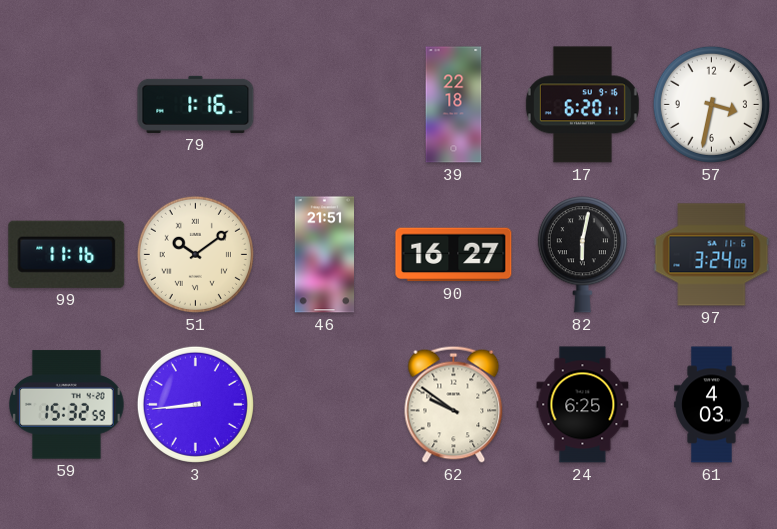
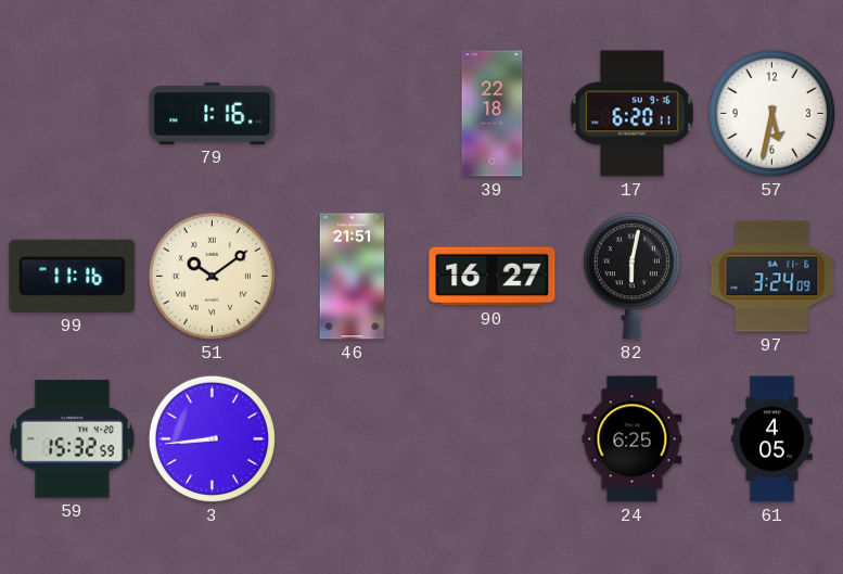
57: 3:32 -> 5:32 (771, 113)
62: 9:51 -> none (454, 404)
61: 4:03 -> 4:05 (772, 439)
